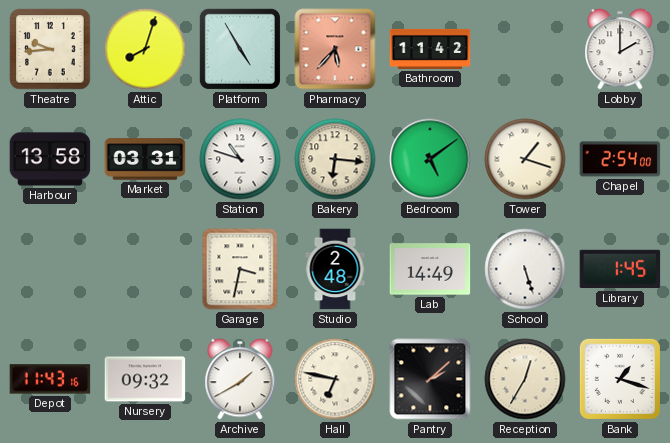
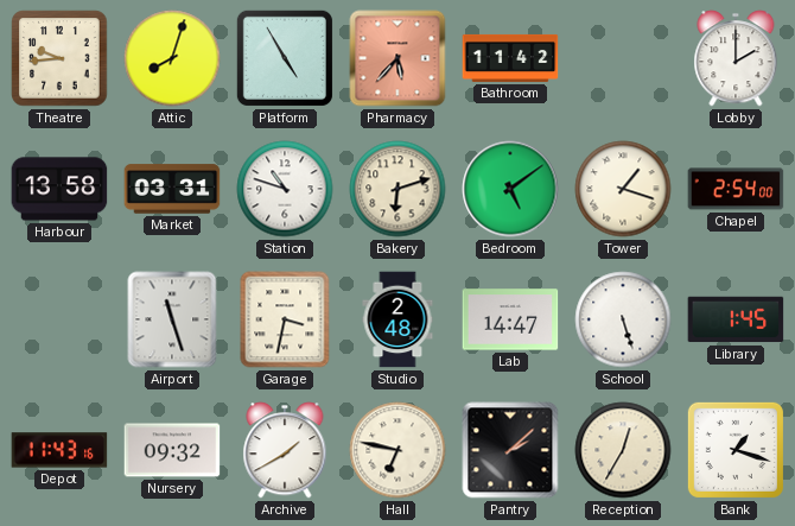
Bakery: 6:16 -> 6:12 (397, 189)
Airport: none -> 11:27 (172, 319)
Lab: 14:49 -> 14:47 (510, 319)
